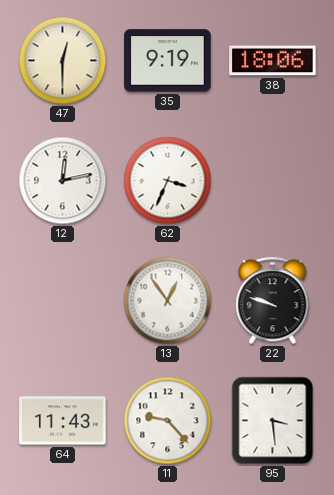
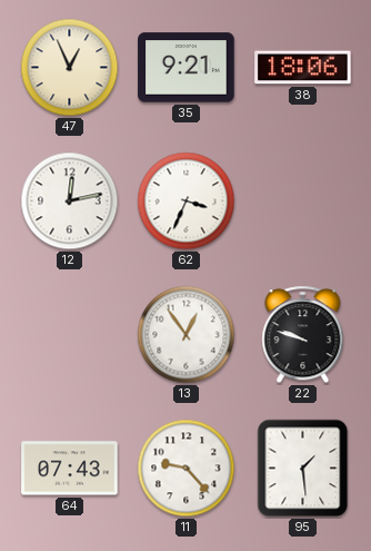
47: 12:30 -> 12:56 (70, 68)
35: 9:19 -> 9:21 (187, 68)
64: 11:43 -> 07:43 (70, 469)
95: 3:29 -> 1:29 (303, 469)
